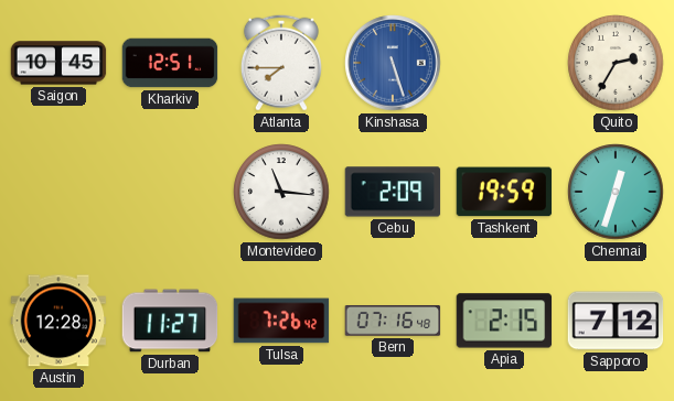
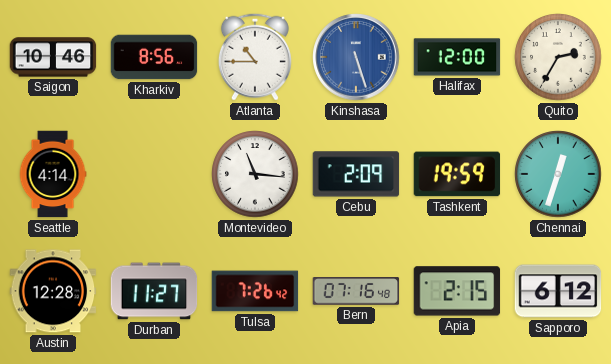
Saigon: 10:45 -> 10:46 (53, 57)
Kharkiv: 12:51 -> 8:56 (154, 57)
Atlanta: 7:45 -> 10:45 (255, 57)
Halifax: none -> 12:00 (457, 57)
Seattle: none -> 4:14 (53, 174)
Sapporo: 7:12 -> 6:12 (558, 291)
